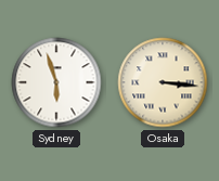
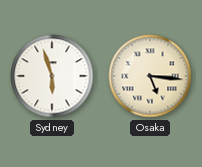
Osaka: 3:16 -> 5:16 (150, 76)
